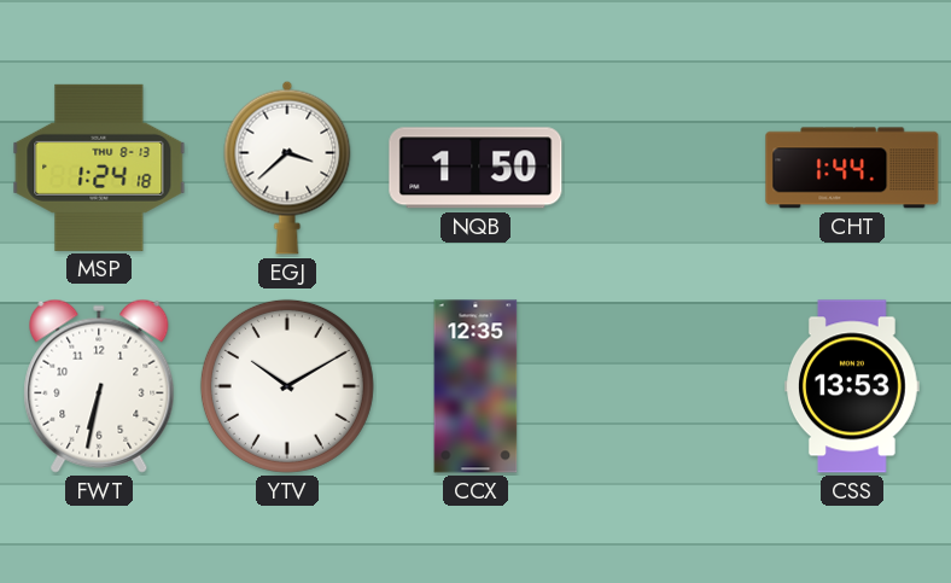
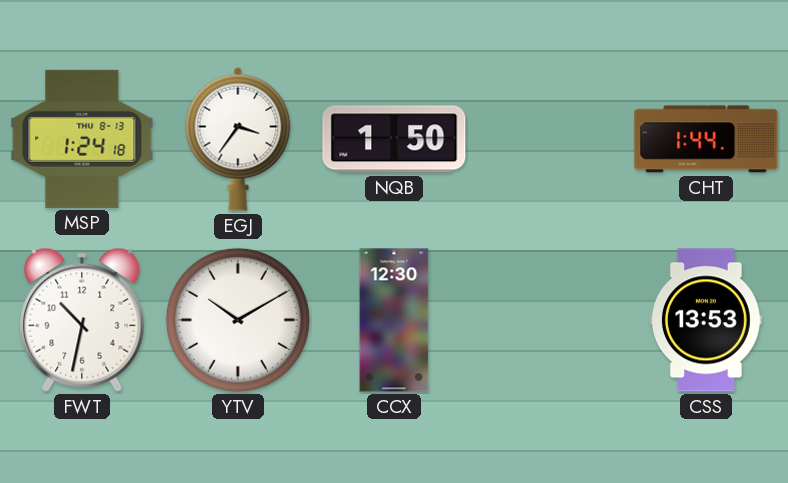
EGJ: 3:38 -> 3:36 (238, 139)
FWT: 6:32 -> 10:32 (82, 320)
CCX: 12:35 -> 12:30 (394, 320)
